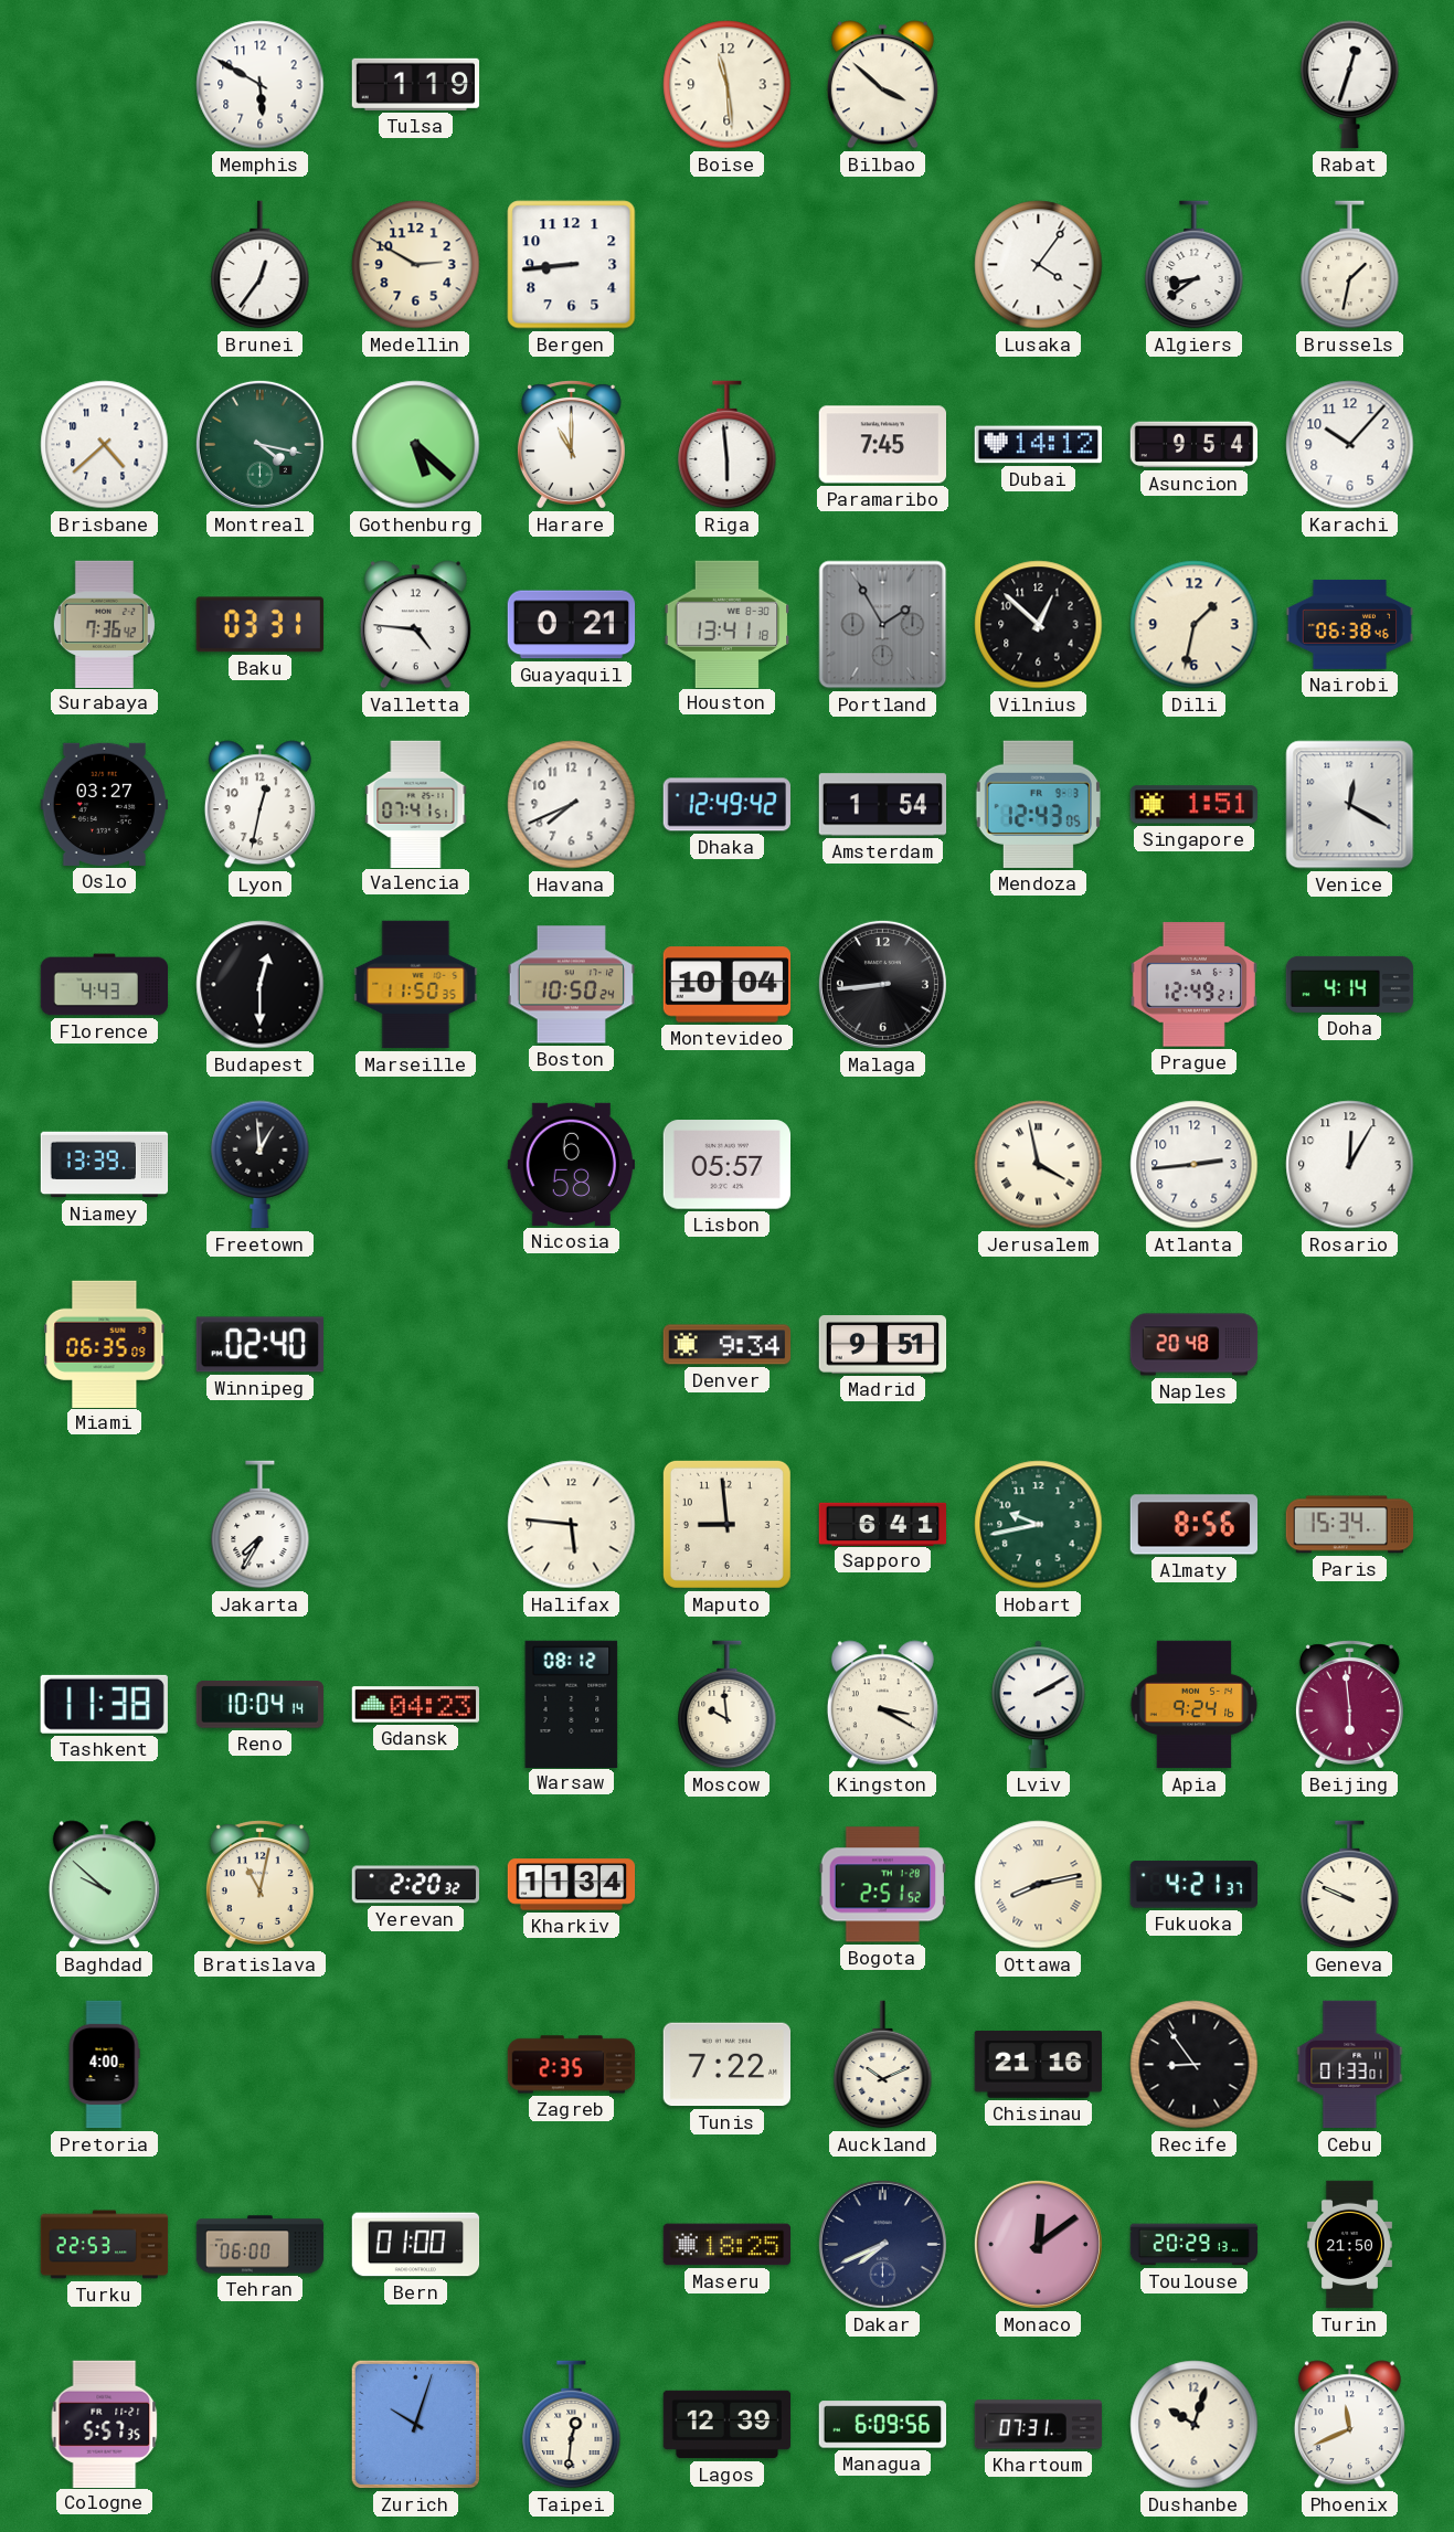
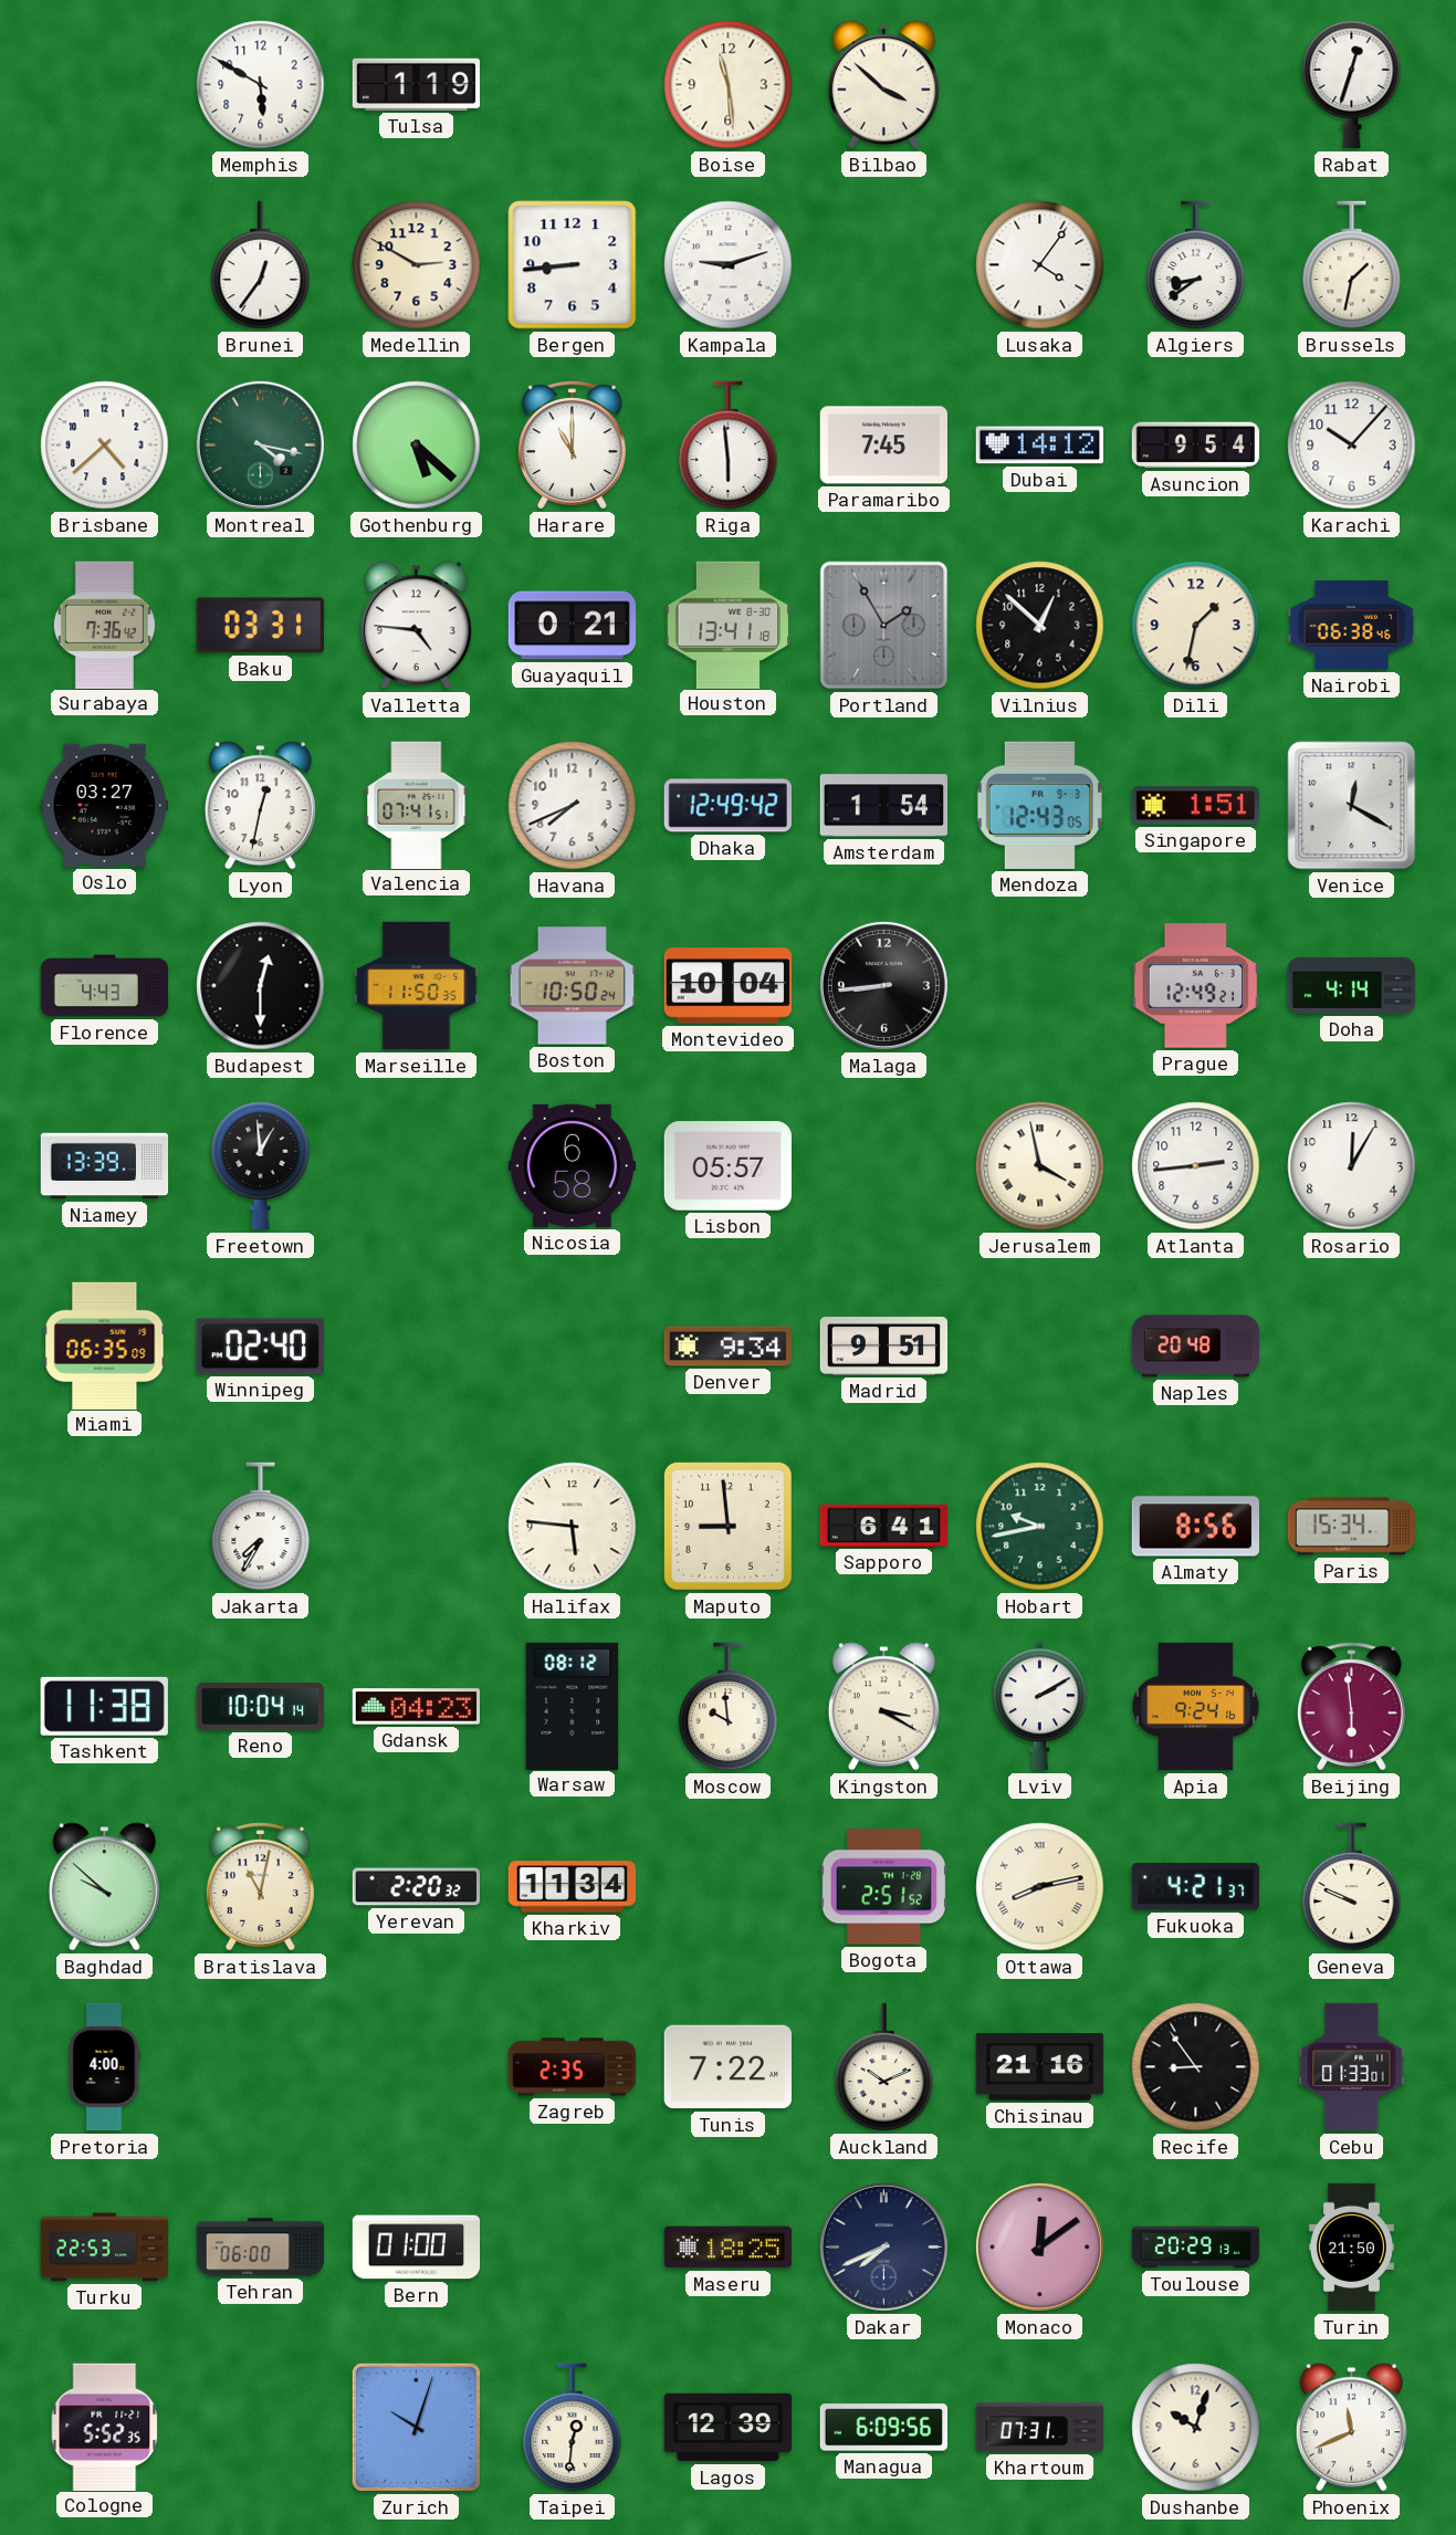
Kampala: none -> 9:12 (729, 265)
Cologne: 5:57 -> 5:52 (105, 2427)
